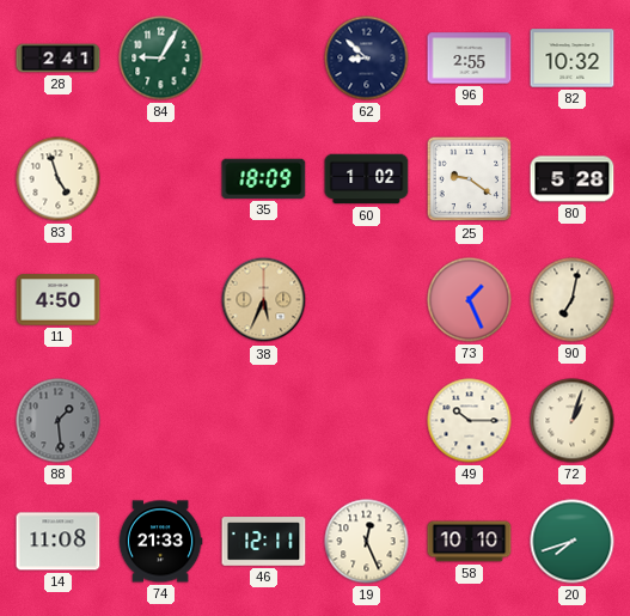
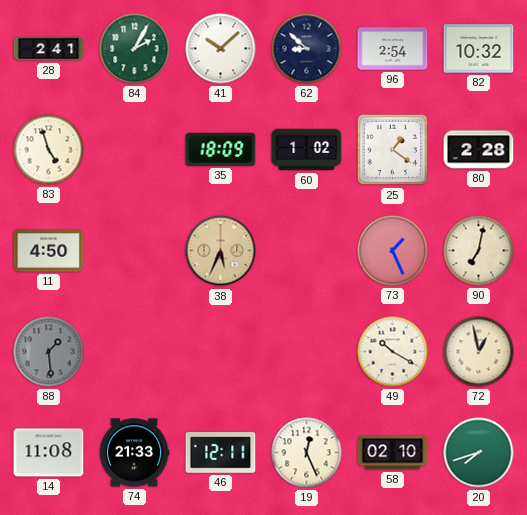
84: 9:05 -> 2:05 (135, 49)
41: none -> 10:08 (221, 49)
96: 2:55 -> 2:54 (393, 49)
25: 9:21 -> 1:21 (393, 150)
80: 5:28 -> 2:28 (479, 150)
49: 10:15 -> 10:20 (393, 352)
72: 1:03 -> 12:58 (479, 352)
58: 10:10 -> 02:10 (393, 453)
